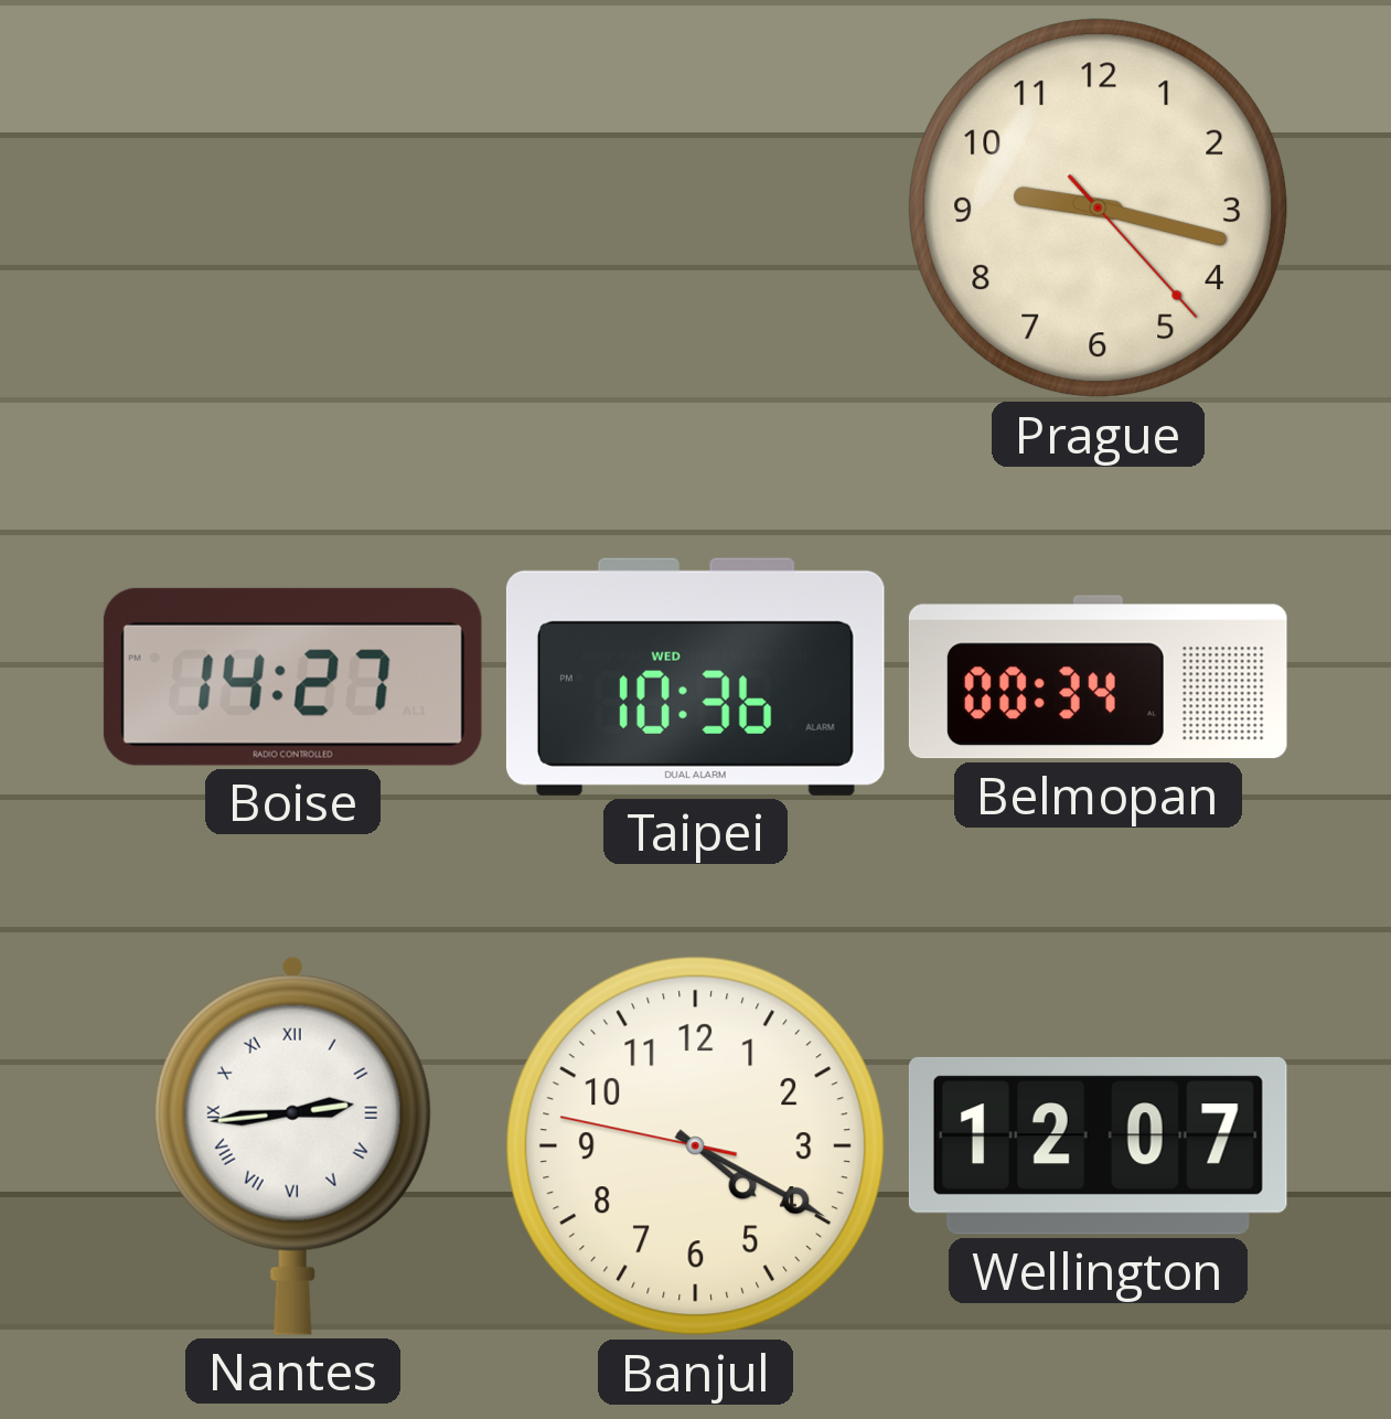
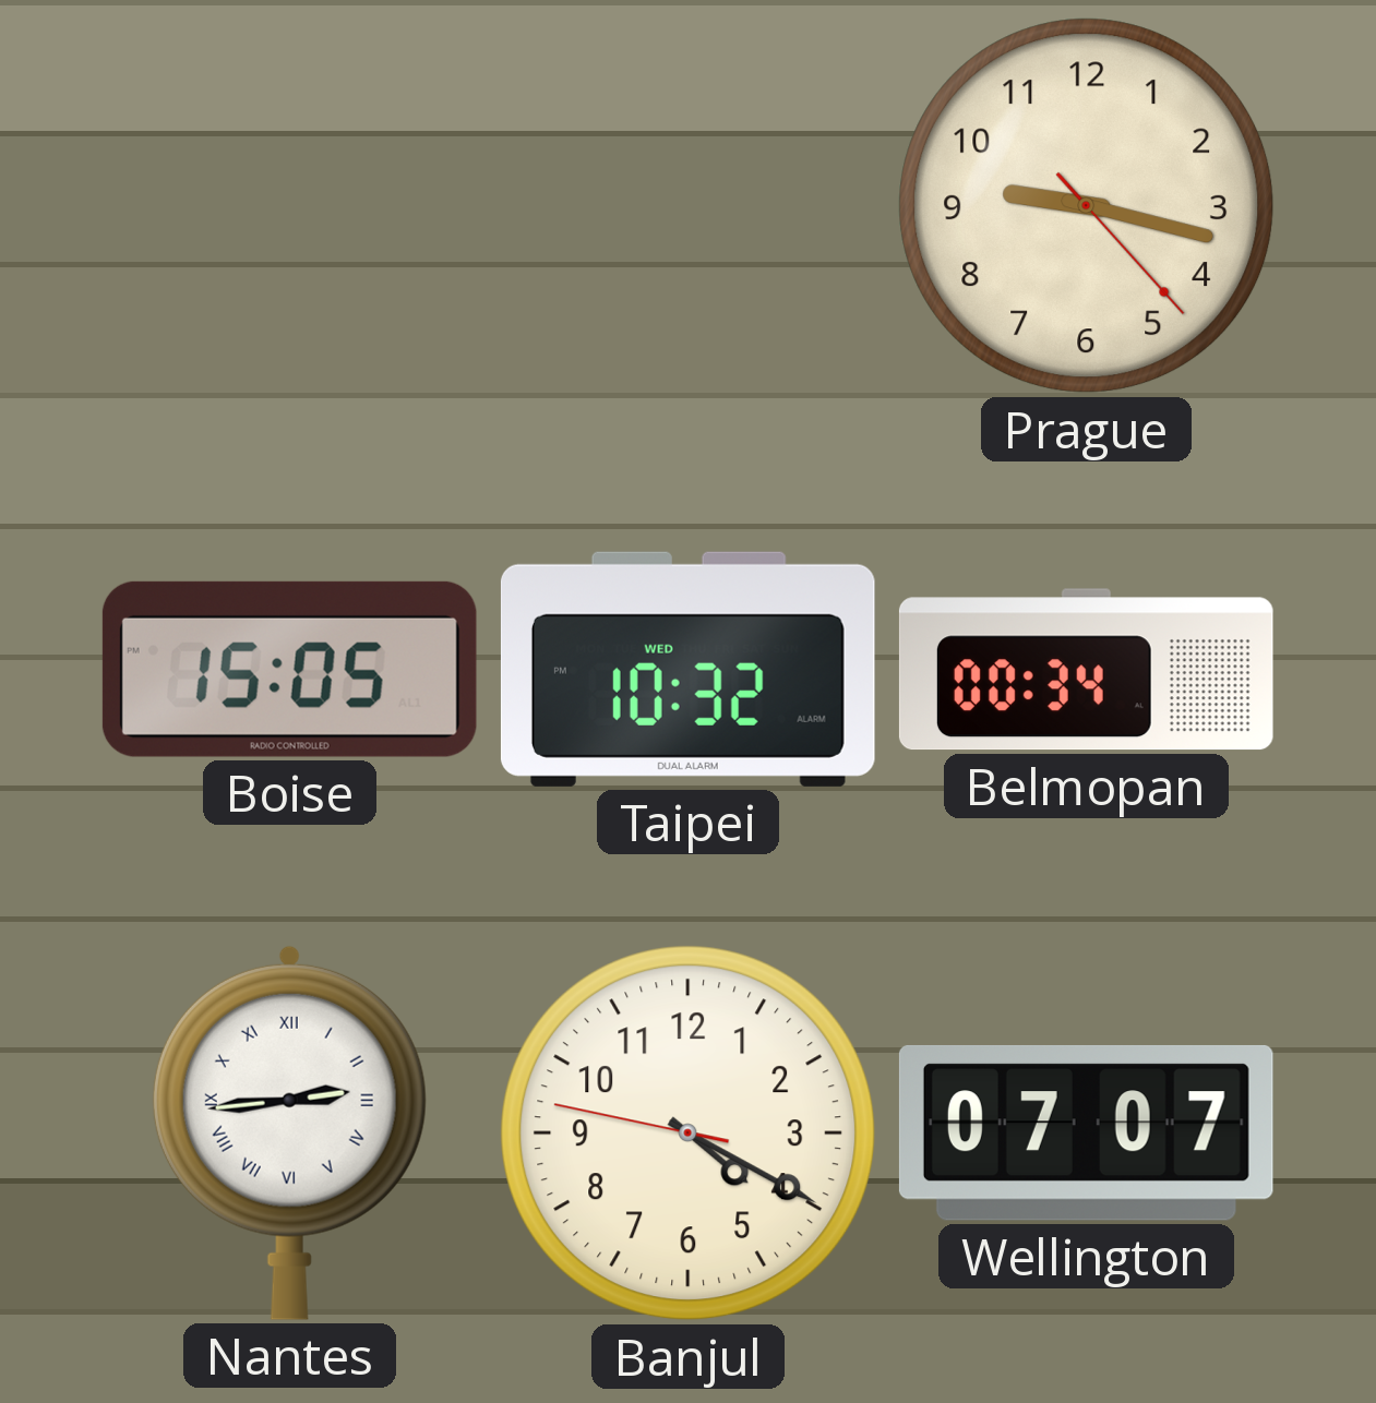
Boise: 14:27 -> 15:05 (289, 669)
Taipei: 10:36 -> 10:32 (687, 669)
Wellington: 12:07 -> 07:07 (1086, 1132)
